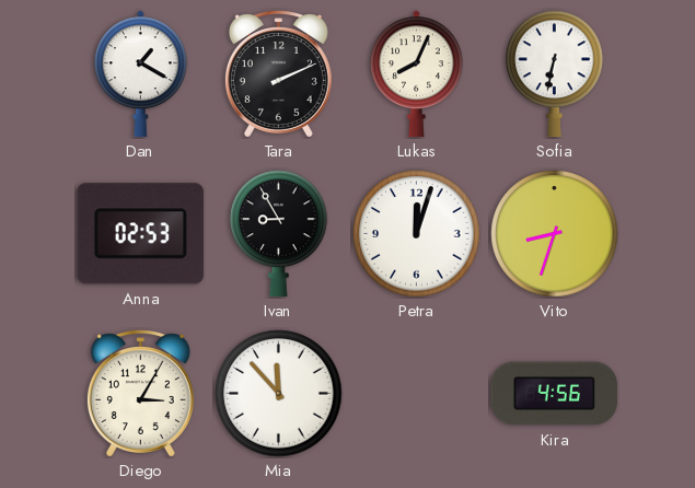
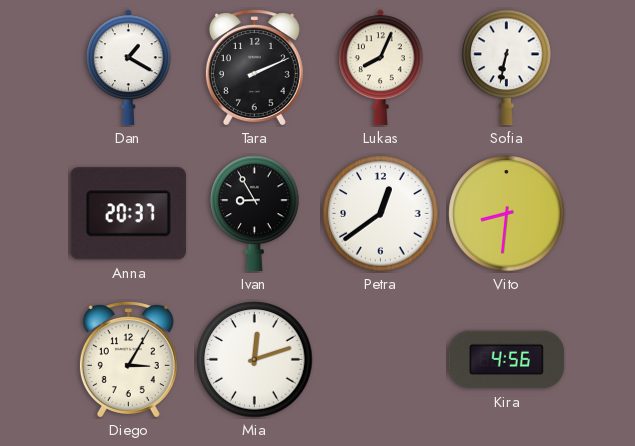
Anna: 02:53 -> 20:37 (128, 214)
Petra: 12:03 -> 12:39 (381, 214)
Vito: 8:33 -> 8:31 (507, 214)
Mia: 11:53 -> 12:12 (255, 360)
